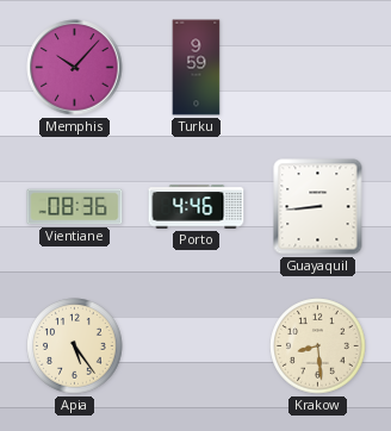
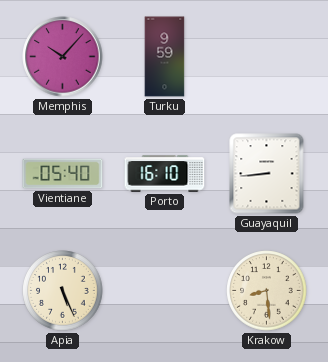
Vientiane: 08:36 -> 05:40 (63, 174)
Porto: 4:46 -> 16:10 (165, 174)
Apia: 5:24 -> 5:26 (63, 291)
